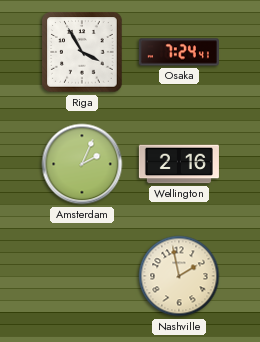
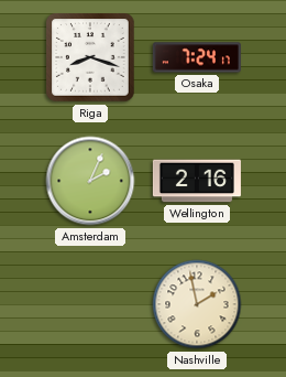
Riga: 3:55 -> 8:18 (90, 57)
Osaka: 7:24:41 -> 7:24:17 (197, 57)
